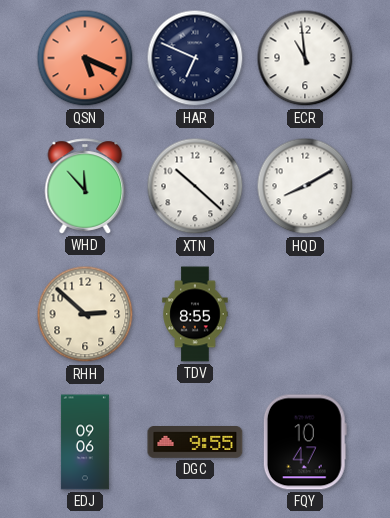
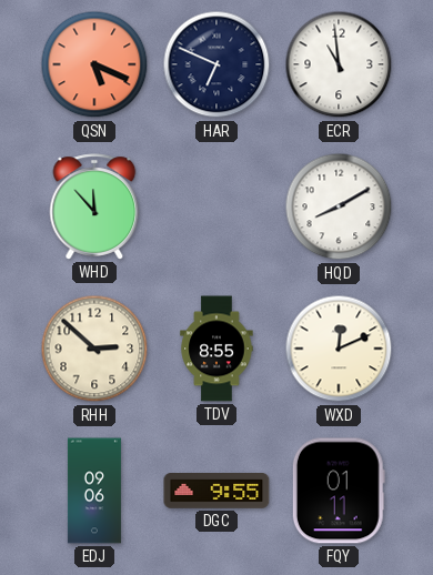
XTN: 10:22 -> none (195, 186)
WXD: none -> 12:11 (339, 349)
FQY: 10:47 -> 01:11 (339, 491)
